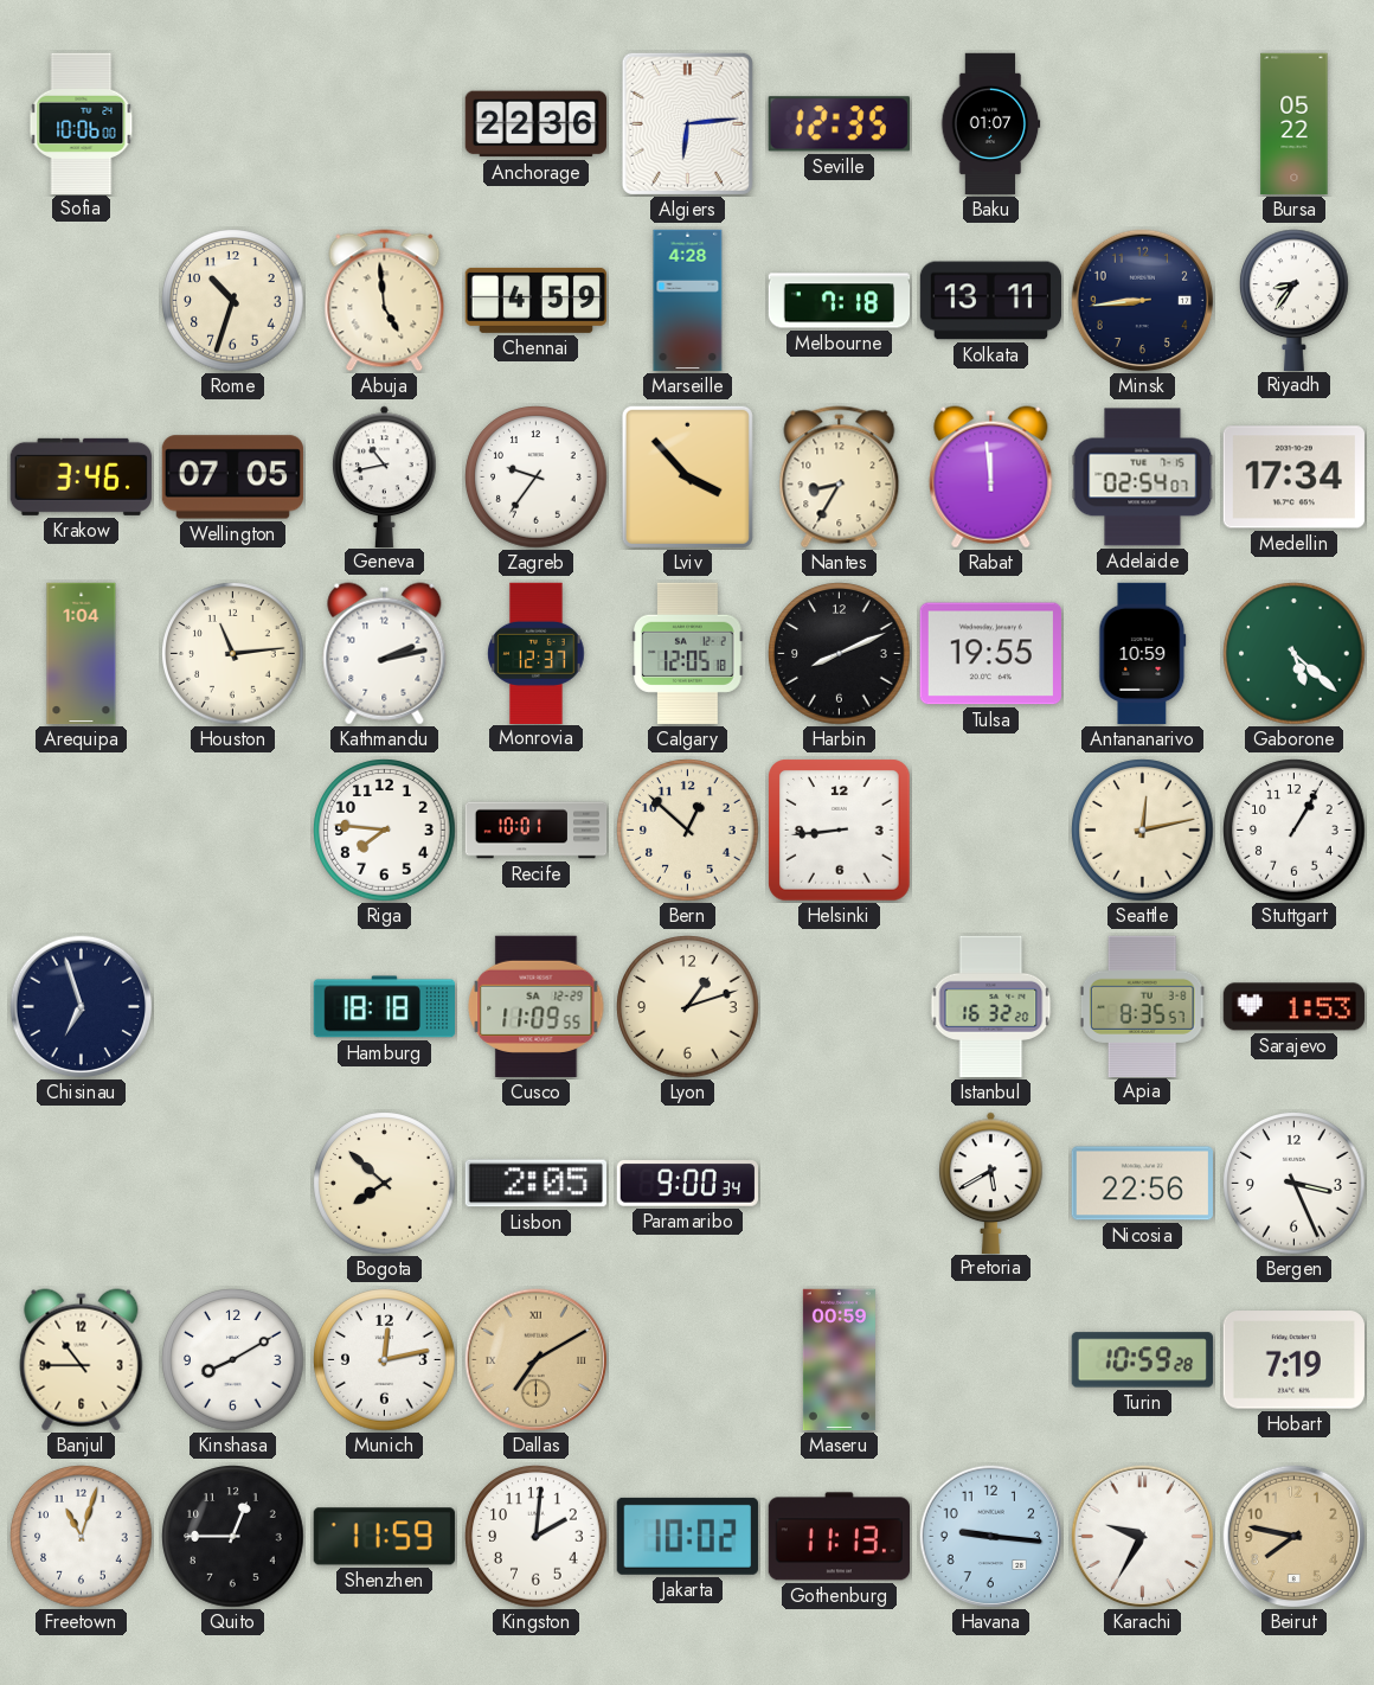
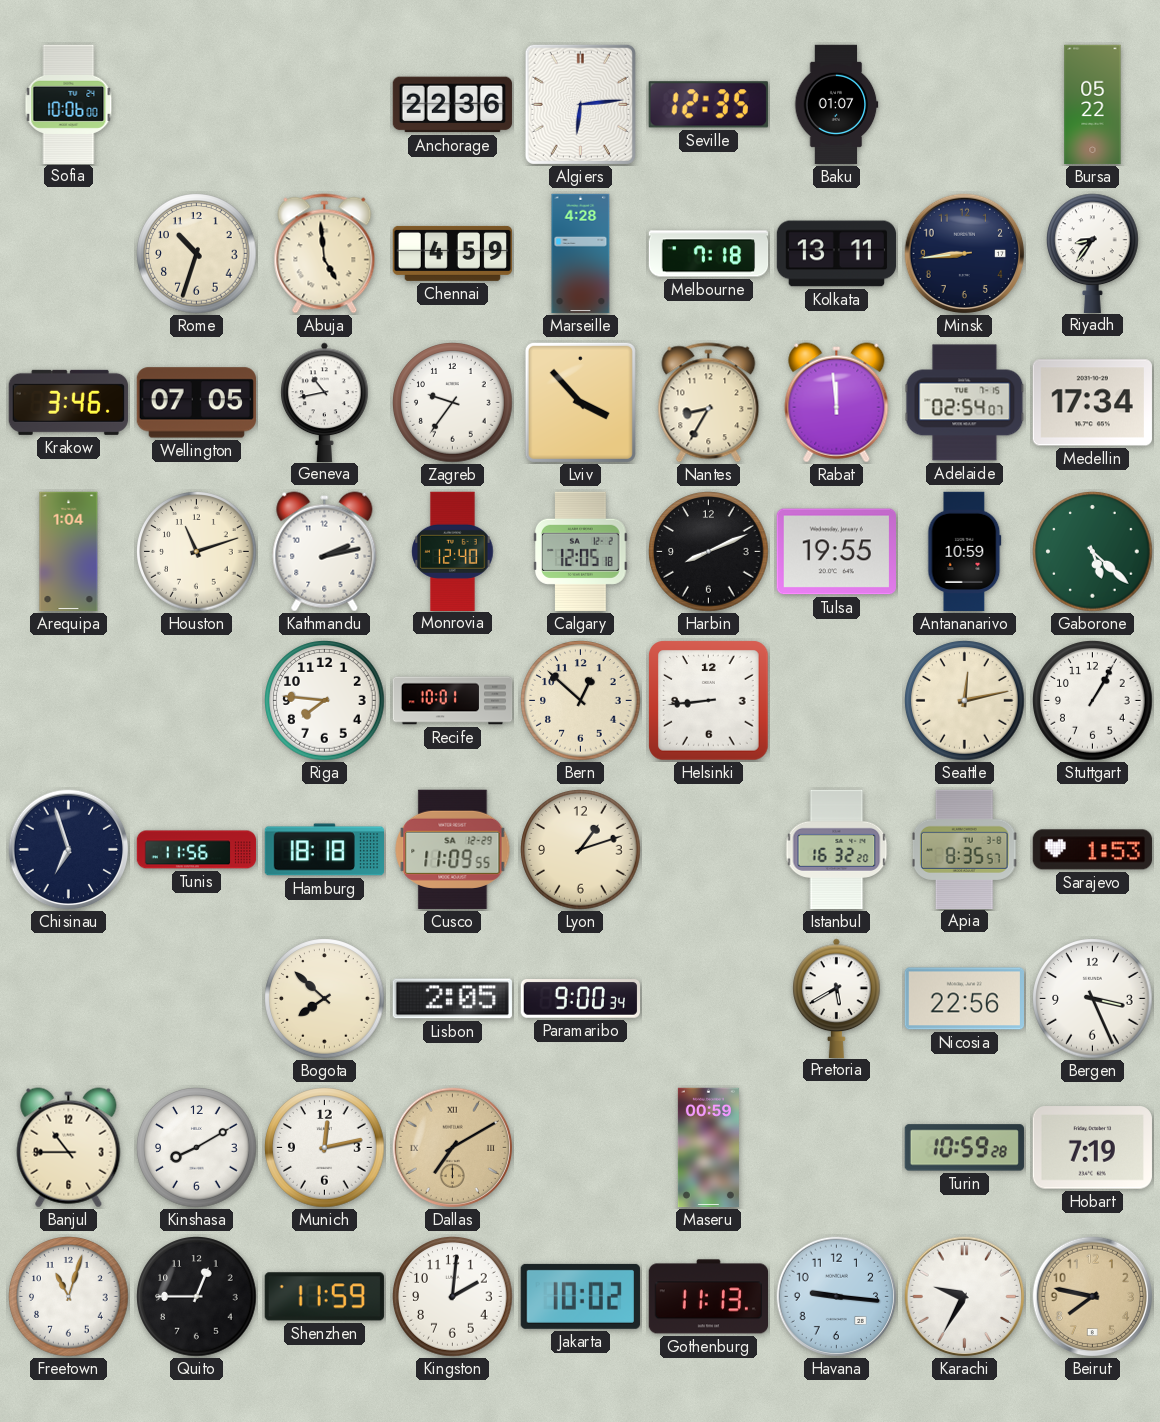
Houston: 11:14 -> 11:12 (197, 552)
Monrovia: 12:37 -> 12:40 (453, 551)
Tunis: none -> 11:56 (197, 850)
